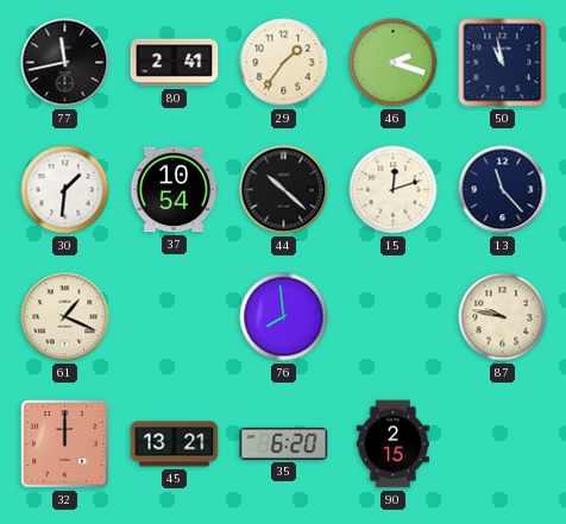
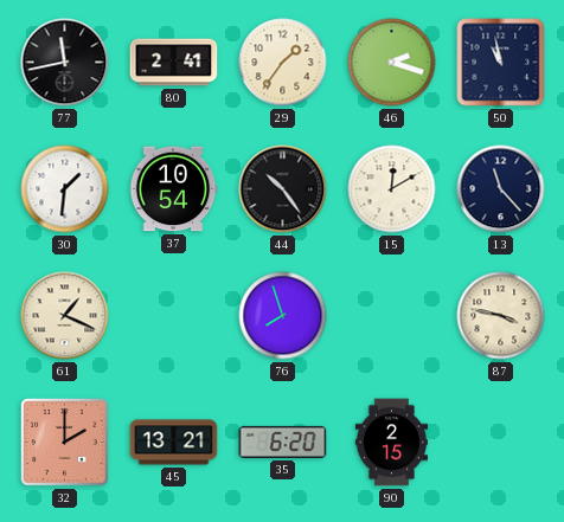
44: 10:22 -> 10:24 (283, 189)
15: 12:12 -> 12:10 (392, 189)
76: 7:59 -> 7:57 (283, 316)
87: 9:47 -> 3:47 (501, 316)
32: 12:00 -> 2:00 (65, 443)
